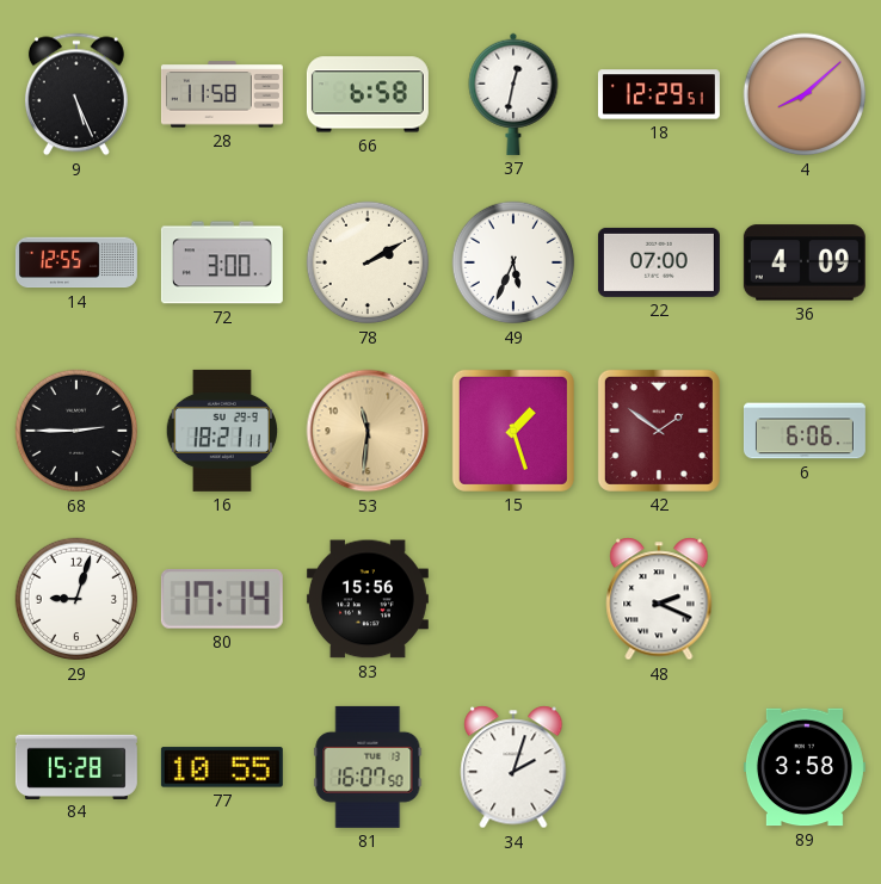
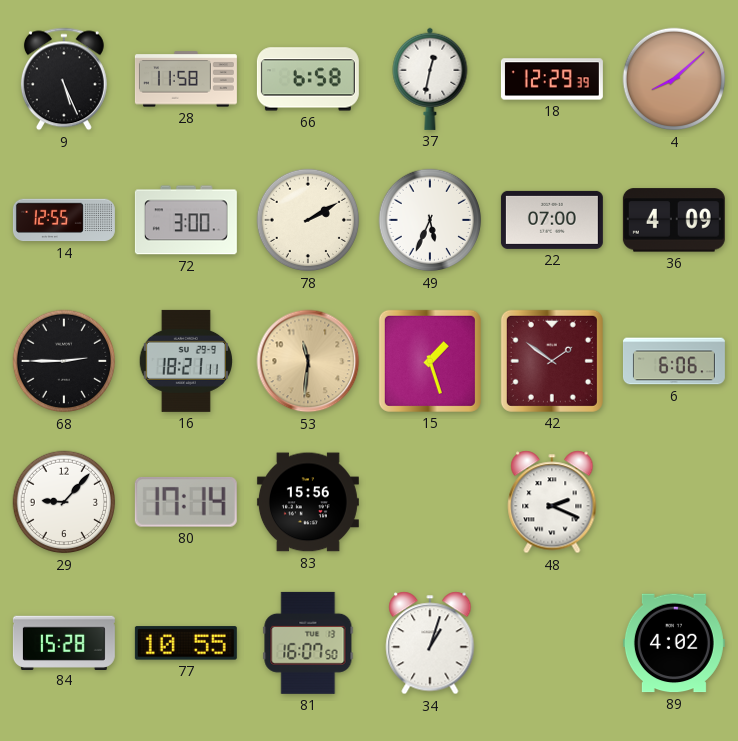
18: 12:29:51 -> 12:29:39 (552, 79)
29: 9:03 -> 9:07 (64, 502)
34: 2:03 -> 1:03 (430, 643)
89: 3:58 -> 4:02 (674, 643)
